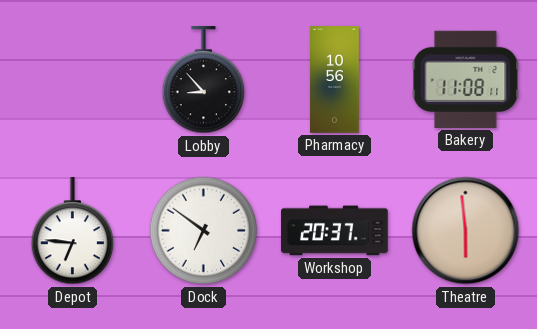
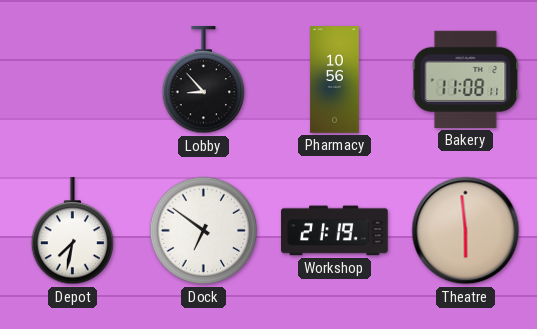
Depot: 6:46 -> 7:32 (73, 231)
Workshop: 20:37 -> 21:19 (335, 231)
